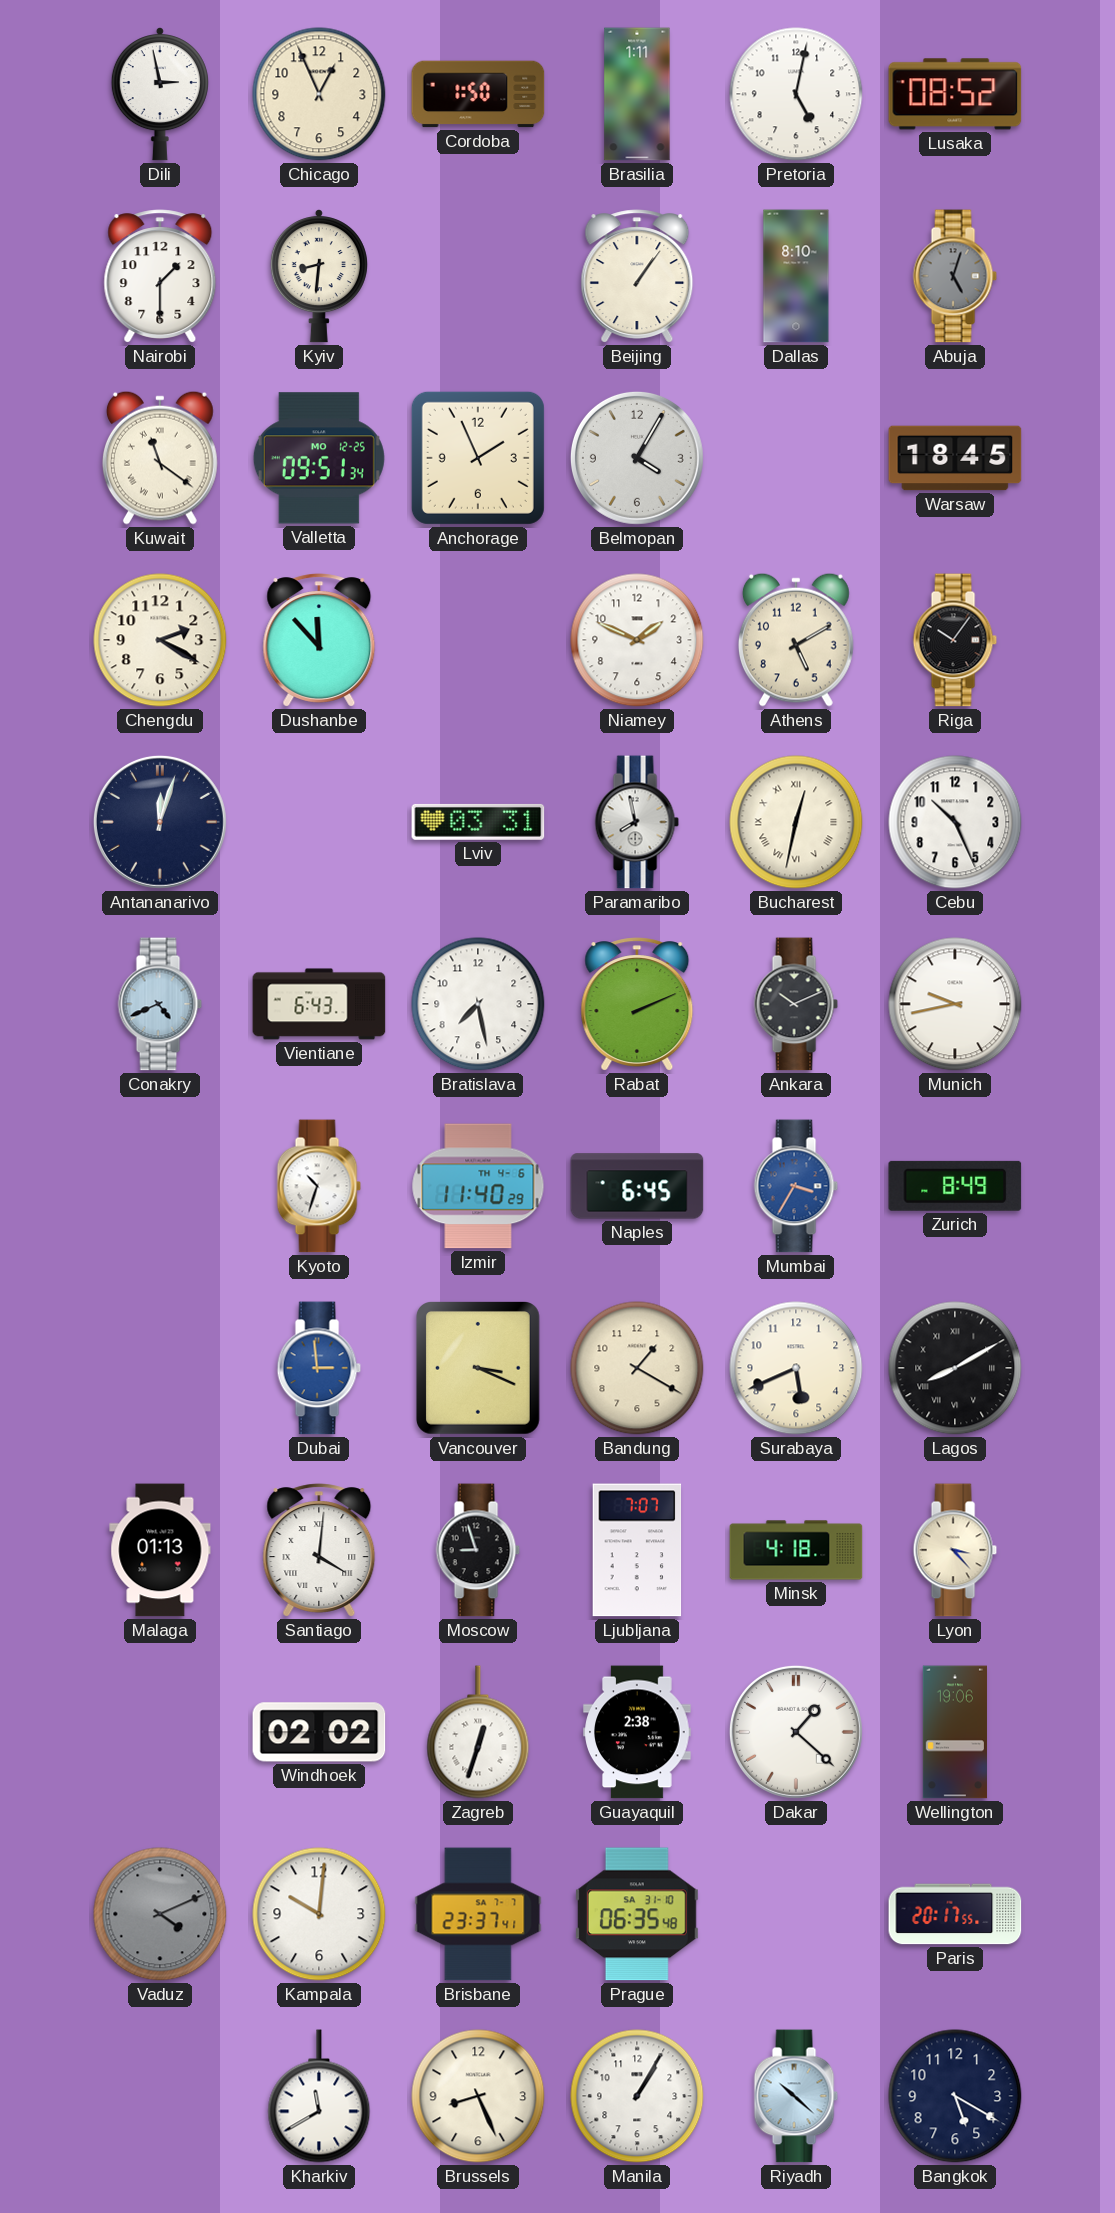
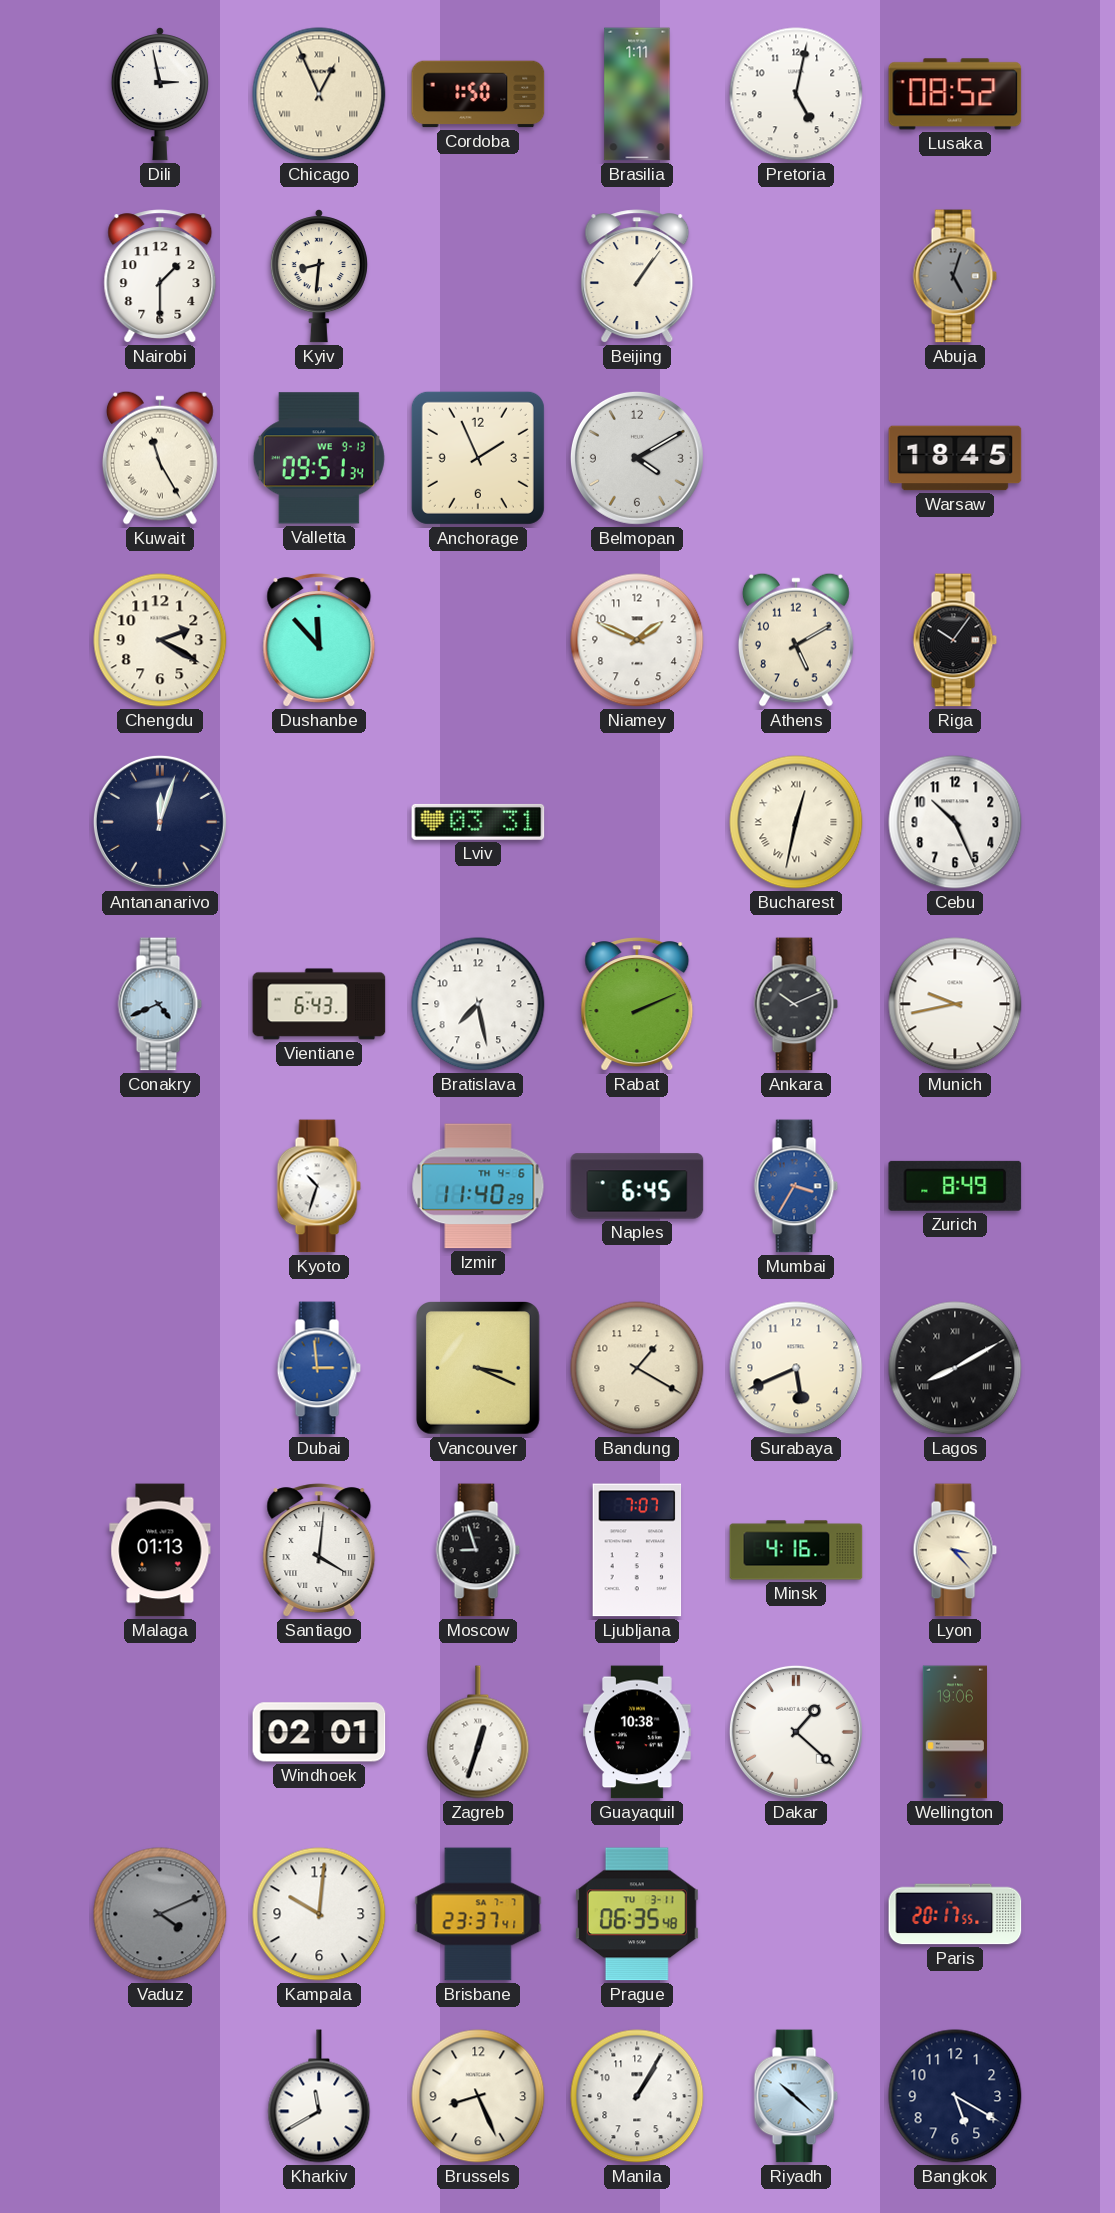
Chicago numerals: Arabic -> Roman (319, 94)
Dallas: 8:10 -> none (796, 276)
Kuwait: 11:21 -> 11:25 (160, 458)
Valletta date: MO 12-25 -> WE 9-13 (319, 458)
Belmopan: 4:05 -> 4:10 (637, 458)
Paramaribo: 7:58 -> none (637, 822)
Minsk: 4:18 -> 4:16 (796, 1550)
Windhoek: 02:02 -> 02:01 (319, 1732)
Guayaquil: 2:38 -> 10:38 (637, 1732)
Prague date: SA 31-10 -> TU 3-11 (637, 1914)
